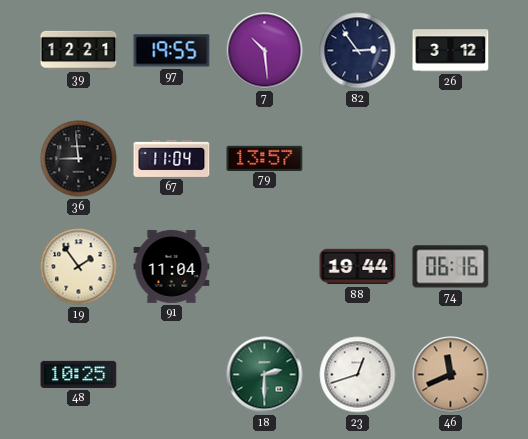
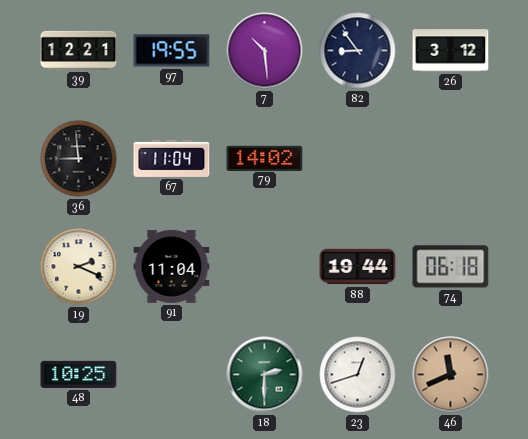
82: 2:54 -> 8:54 (358, 51)
79: 13:57 -> 14:02 (265, 158)
19: 1:54 -> 2:19 (79, 267)
74: 06:16 -> 06:18 (451, 267)
